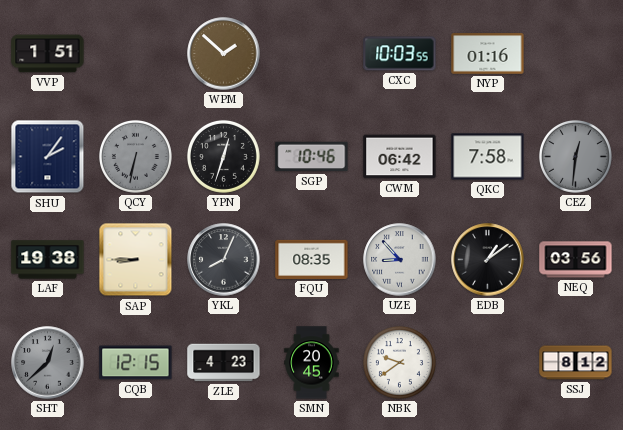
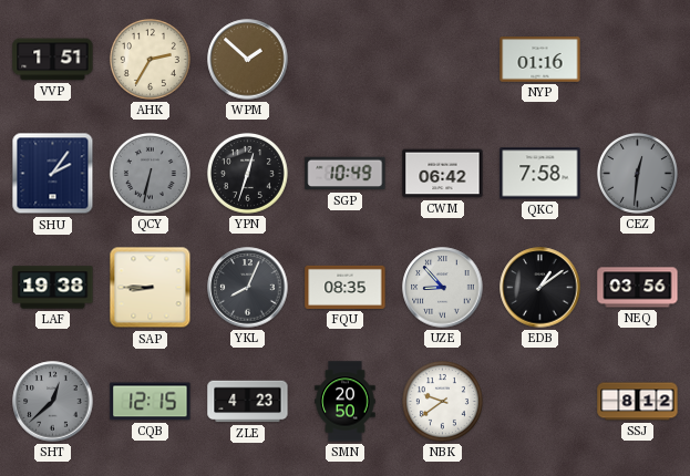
AHK: none -> 2:35 (150, 59)
CXC: 10:03 -> none (400, 54)
SGP: 10:46 -> 10:49 (346, 174)
SMN: 20:45 -> 20:50 (346, 402)
